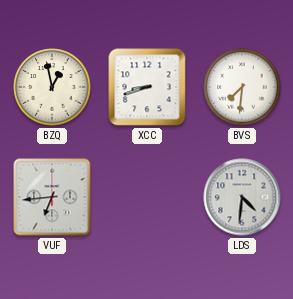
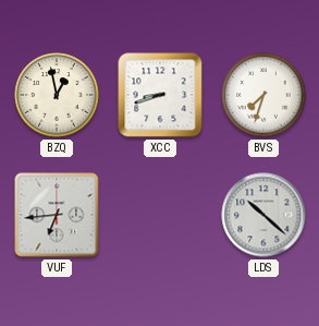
BVS: 7:31 -> 7:33 (263, 95)
LDS: 4:31 -> 10:22 (263, 215)
